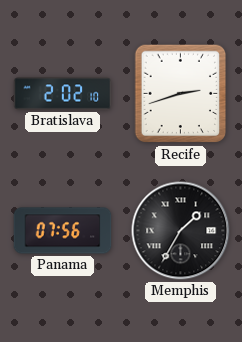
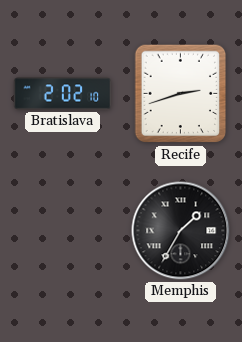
Panama: 07:56 -> none (63, 231)
